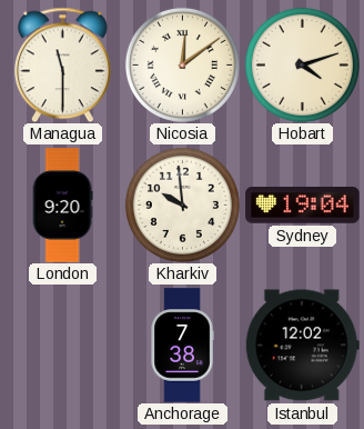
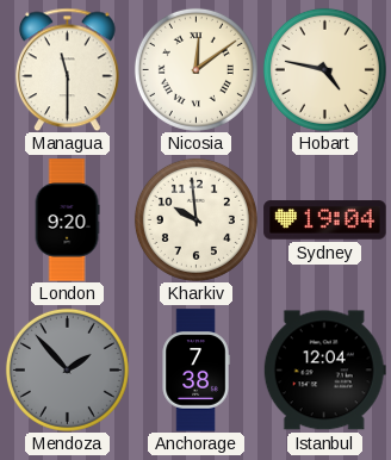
Hobart: 4:12 -> 4:47 (324, 69)
Mendoza: none -> 1:53 (67, 369)
Istanbul: 12:02 -> 12:04 (324, 371)
